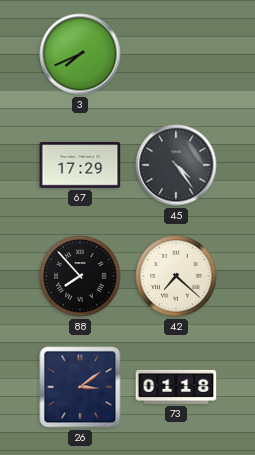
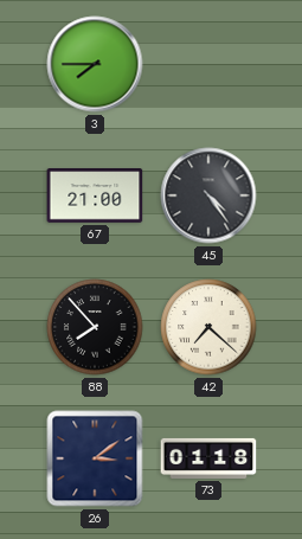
3: 7:41 -> 7:45 (95, 64)
67: 17:29 -> 21:00 (95, 195)
